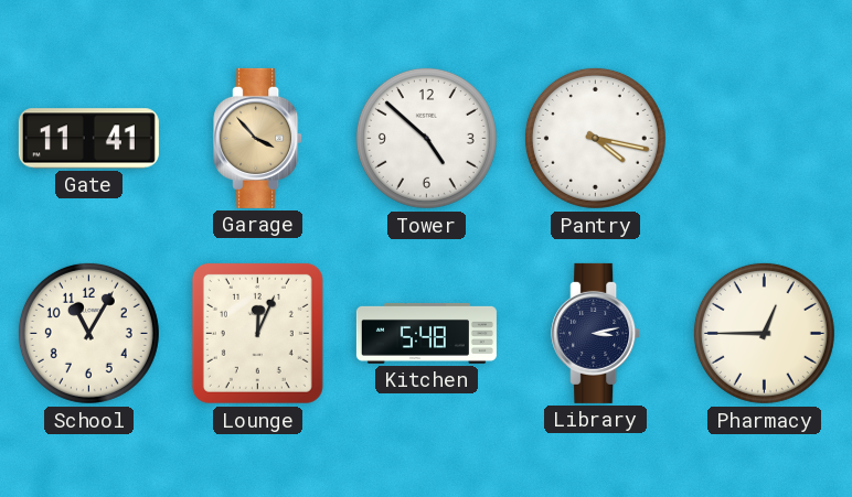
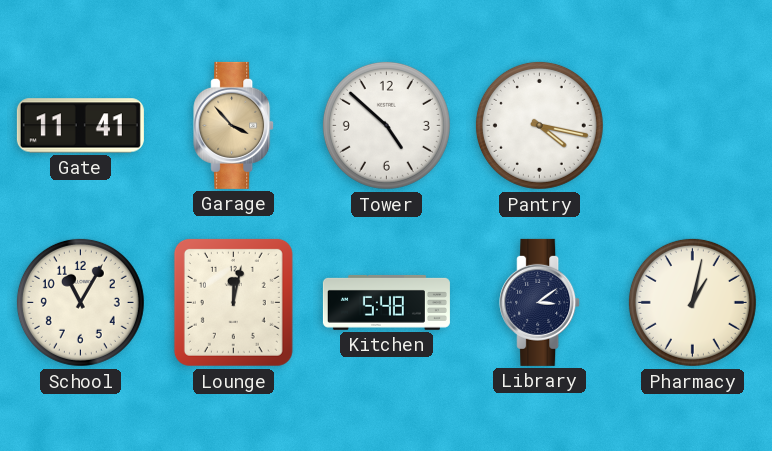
Lounge: 12:04 -> 12:02 (233, 302)
Library: 3:13 -> 3:09 (540, 302)
Pharmacy: 12:45 -> 1:02 (692, 302)
